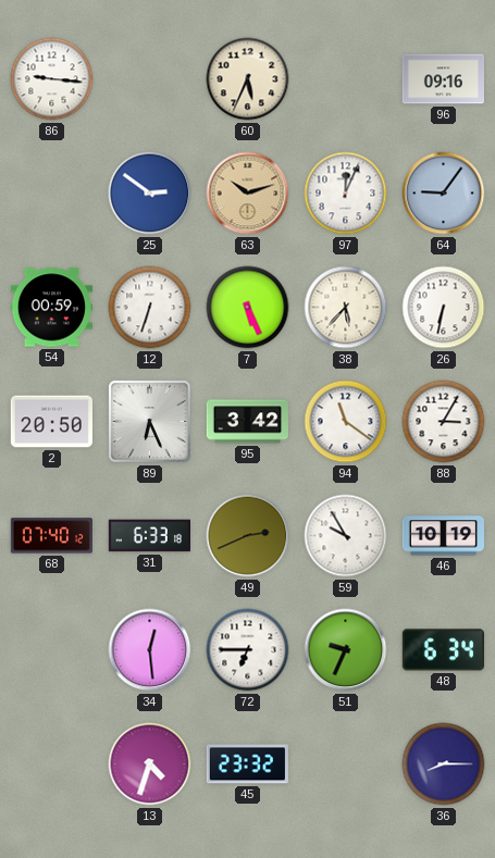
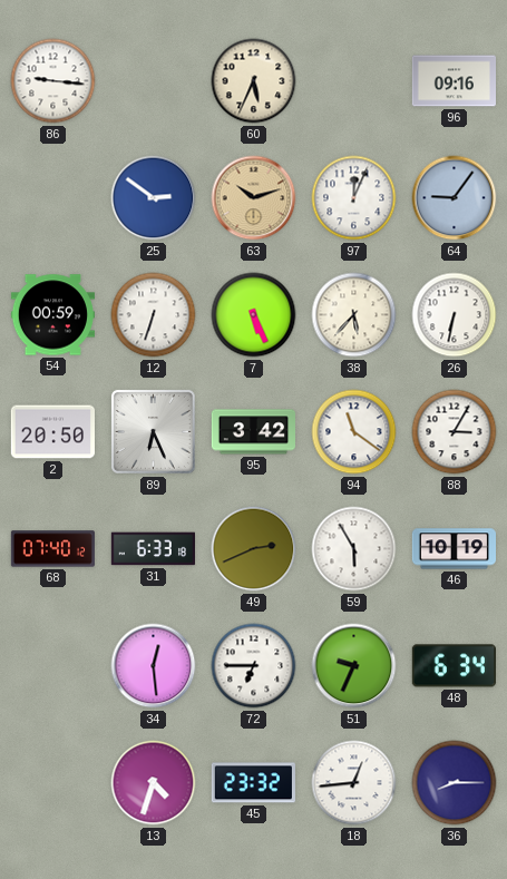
59: 9:55 -> 5:55 (354, 549)
18: none -> 12:44 (354, 783)
